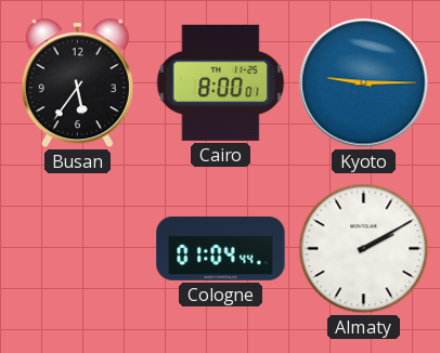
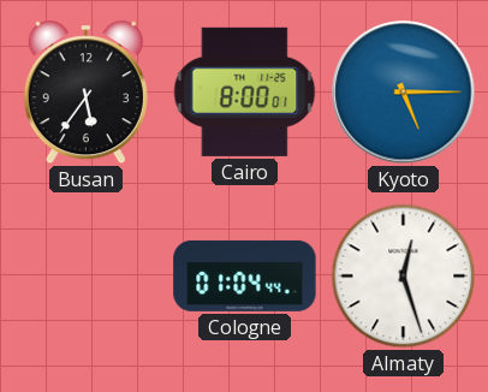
Kyoto: 9:15 -> 5:15 (404, 93)
Almaty: 2:10 -> 12:27 (404, 277)
